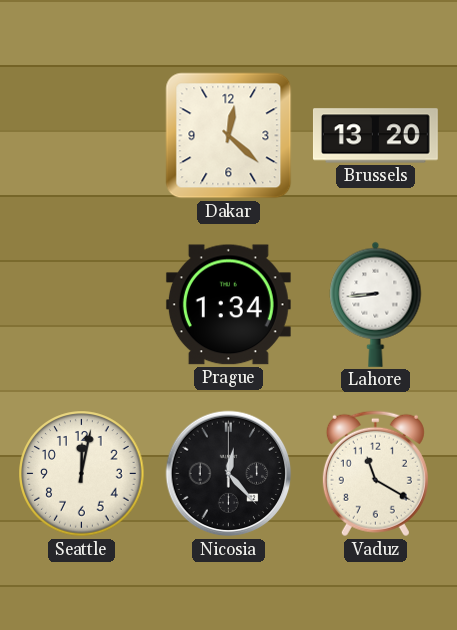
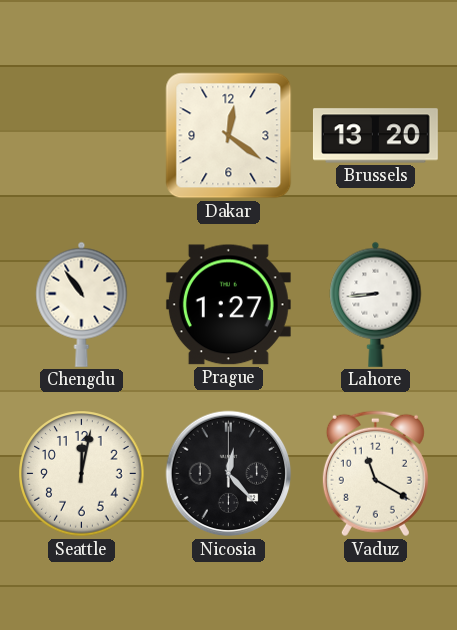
Dakar: 12:22 -> 12:21 (229, 136)
Chengdu: none -> 10:54 (82, 304)
Prague: 1:34 -> 1:27 (228, 305)
